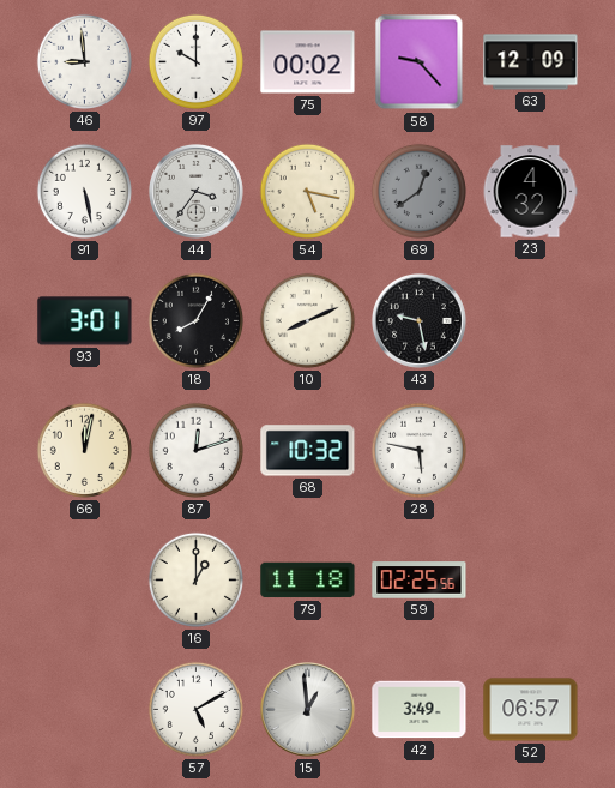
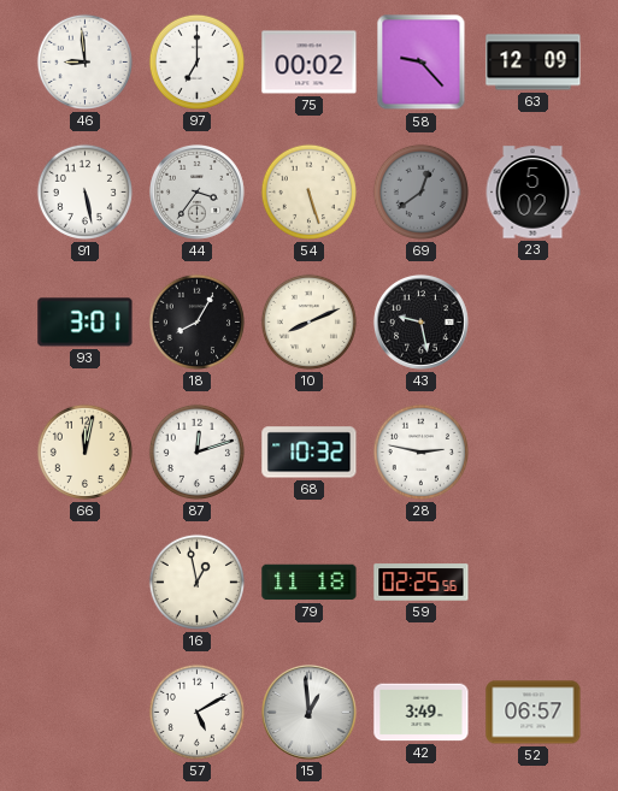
97: 10:00 -> 7:00 (196, 61)
54: 5:17 -> 5:27 (308, 191)
23: 4:32 -> 5:02 (532, 193)
28: 5:47 -> 2:47 (420, 451)
16: 1:00 -> 12:58 (196, 582)
